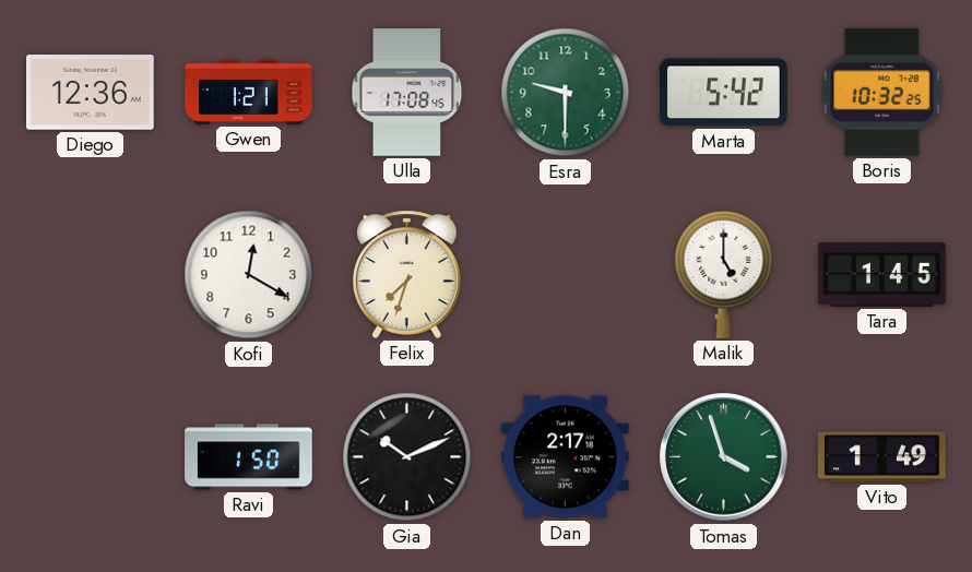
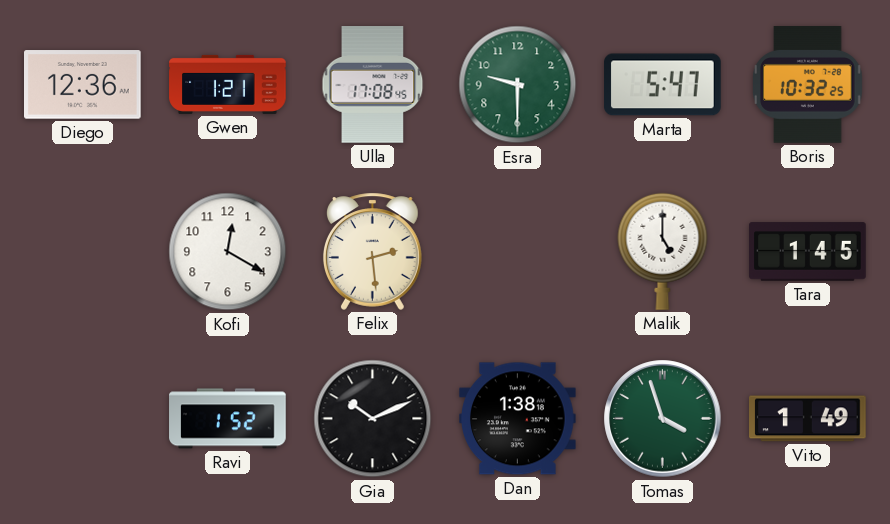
Marta: 5:42 -> 5:47 (663, 85)
Felix: 7:33 -> 2:29 (372, 251)
Ravi: 1:50 -> 1:52 (228, 419)
Dan: 2:17 -> 1:38 (518, 419)
